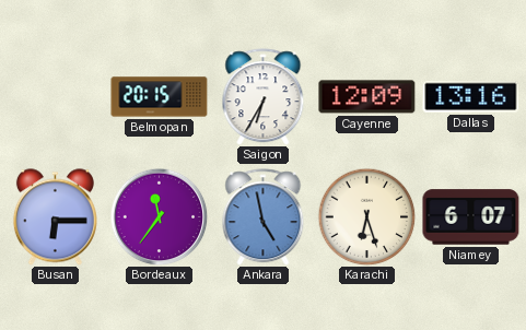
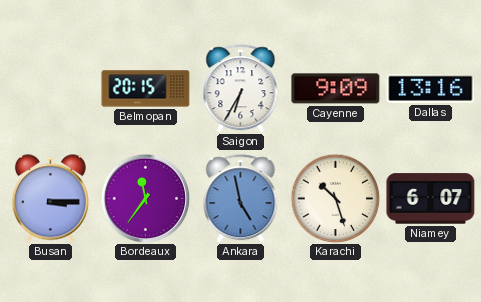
Cayenne: 12:09 -> 9:09 (336, 89)
Busan: 6:15 -> 3:15 (50, 199)
Karachi: 6:27 -> 10:27 (335, 198)
